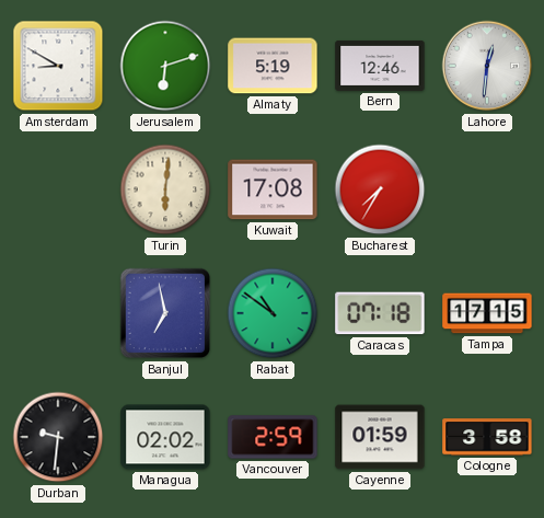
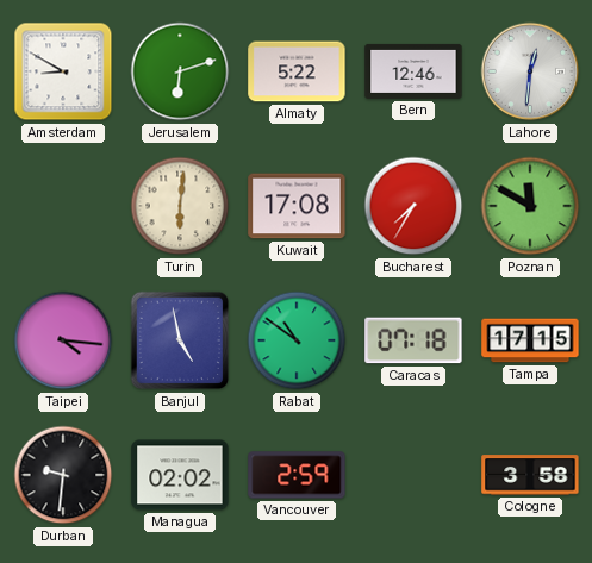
Almaty: 5:19 -> 5:22 (297, 71)
Poznan: none -> 11:50 (530, 206)
Taipei: none -> 4:16 (63, 340)
Banjul: 6:58 -> 4:58 (180, 340)
Cayenne: 01:59 -> none (380, 437)
